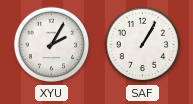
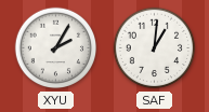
SAF: 1:05 -> 1:01 (155, 48)
